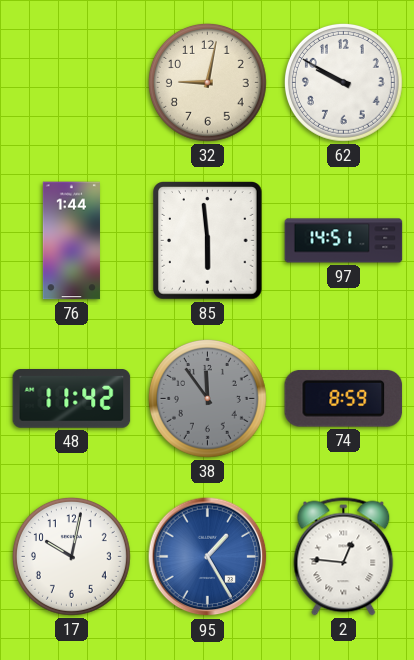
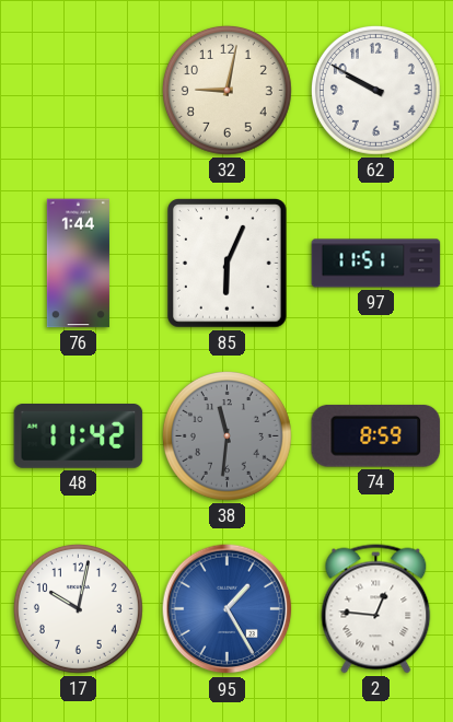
85: 5:59 -> 6:04 (228, 264)
97: 14:51 -> 11:51 (376, 264)
38: 11:54 -> 11:31 (226, 435)
